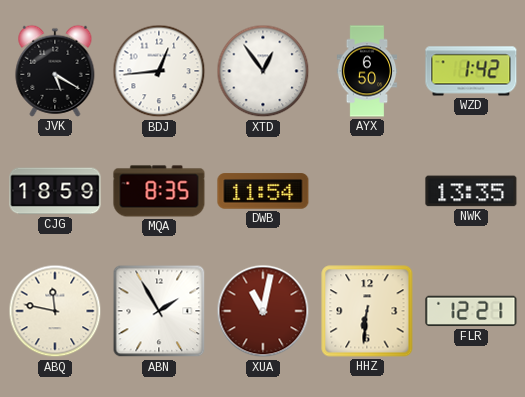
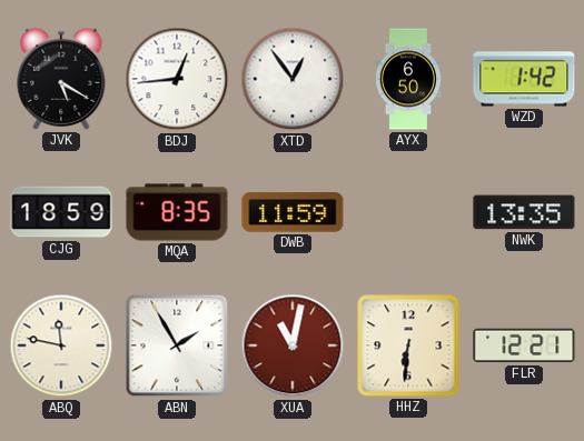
DWB: 11:54 -> 11:59 (293, 212)
